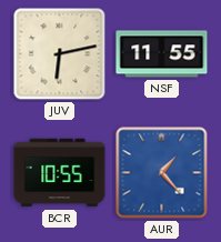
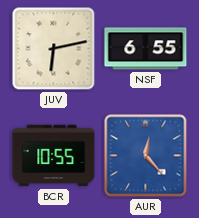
NSF: 11:55 -> 6:55 (146, 49)
AUR: 1:23 -> 12:23 (146, 156)
